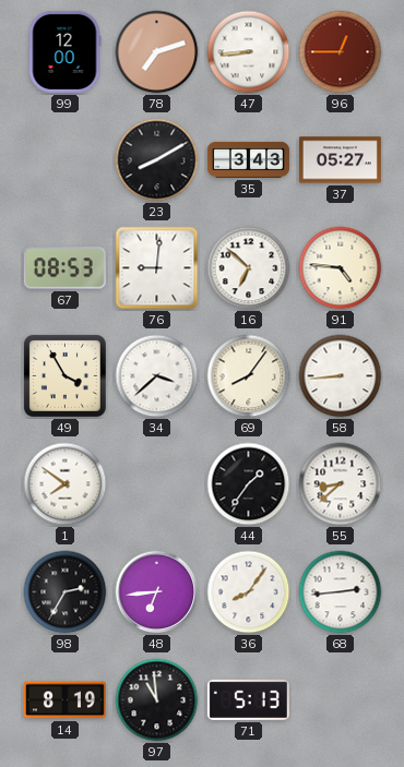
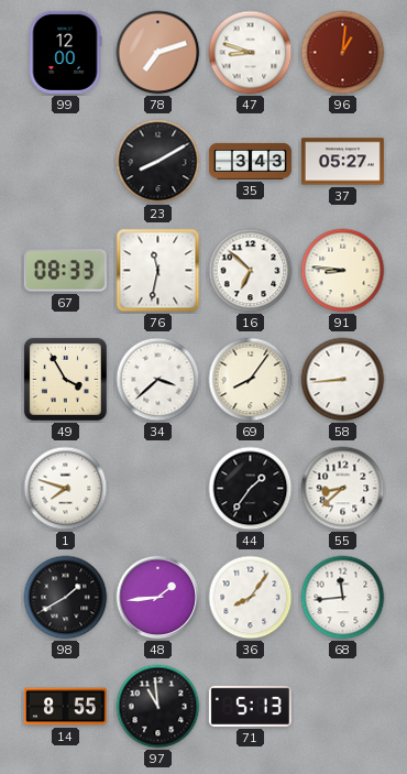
47: 8:44 -> 8:48 (251, 53)
96: 12:45 -> 1:01 (343, 53)
67: 08:53 -> 08:33 (65, 271)
76: 9:01 -> 11:32 (158, 271)
91: 4:46 -> 8:46 (343, 271)
1: 7:51 -> 7:48 (66, 489)
98: 2:35 -> 1:40 (66, 598)
48: 6:44 -> 1:44 (158, 598)
68: 2:44 -> 11:44 (343, 598)
14: 8:19 -> 8:55 (65, 707)
